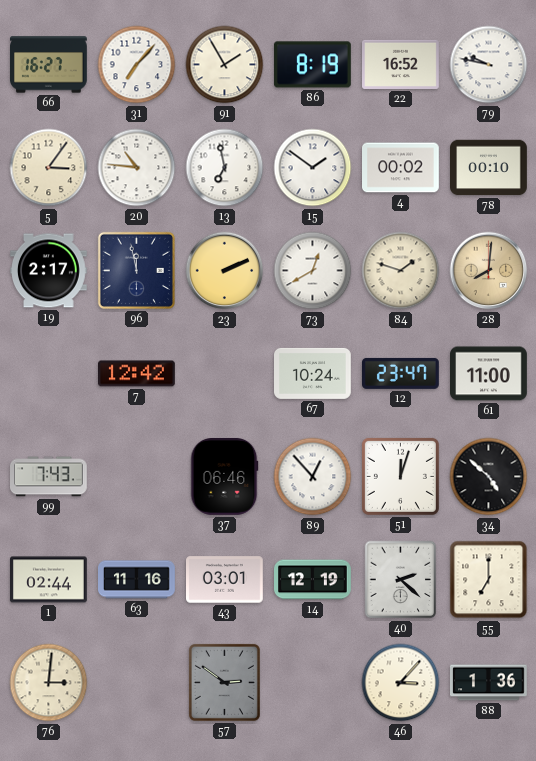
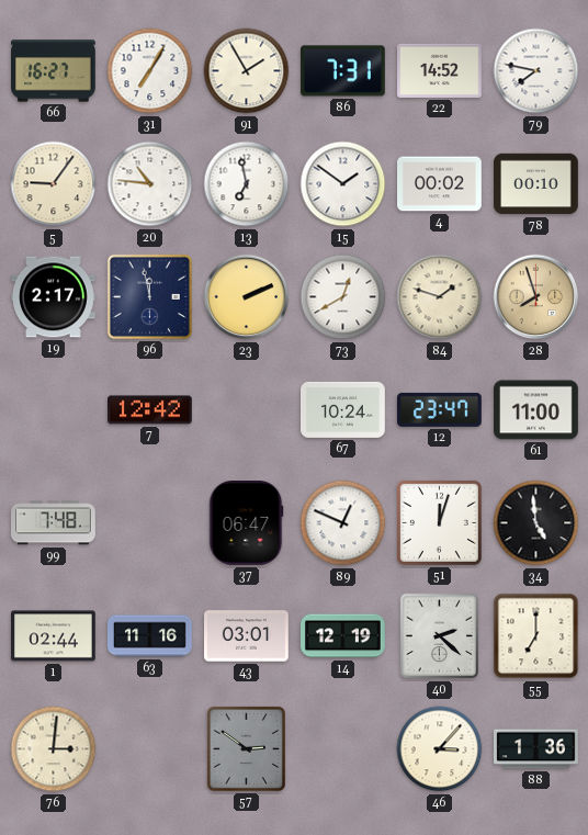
31: 7:07 -> 7:05 (150, 71)
86: 8:19 -> 7:31 (343, 71)
22: 16:52 -> 14:52 (440, 70)
79: 9:47 -> 7:47 (536, 71)
5: 3:06 -> 9:06 (54, 184)
28: 8:01 -> 7:57 (536, 297)
99: 7:43 -> 7:48 (54, 523)
37: 06:46 -> 06:47 (246, 523)
89: 12:53 -> 12:49 (343, 523)
34: 4:52 -> 4:59 (536, 523)
